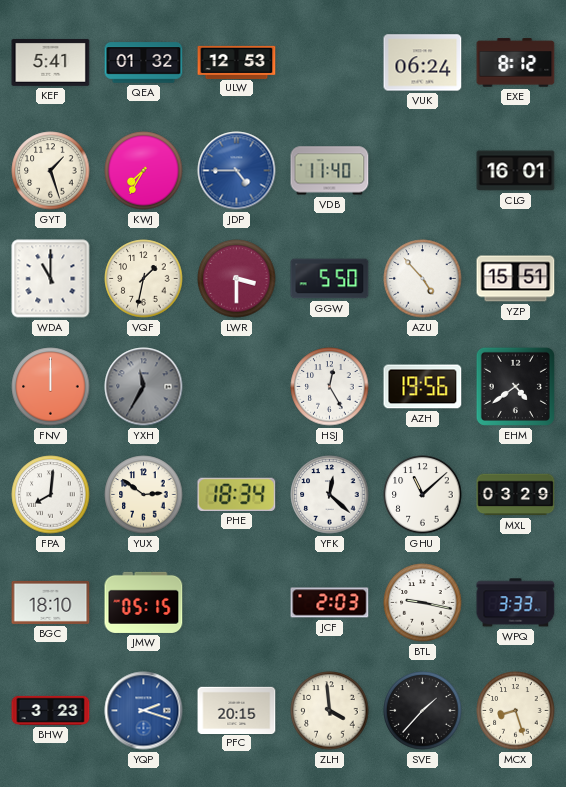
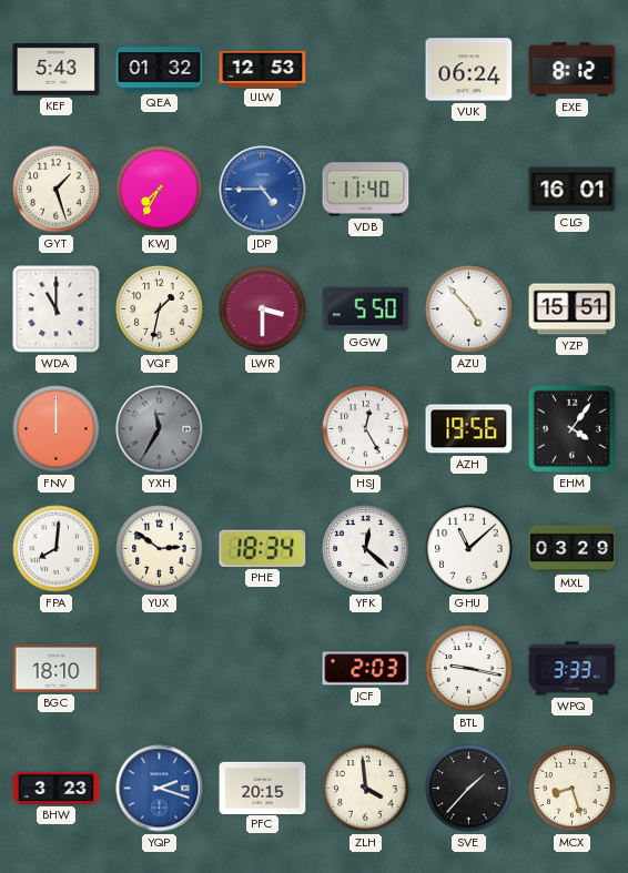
KEF: 5:41 -> 5:43 (57, 69)
EHM: 4:39 -> 4:06 (571, 428)
JMW: 05:15 -> none (144, 602)
